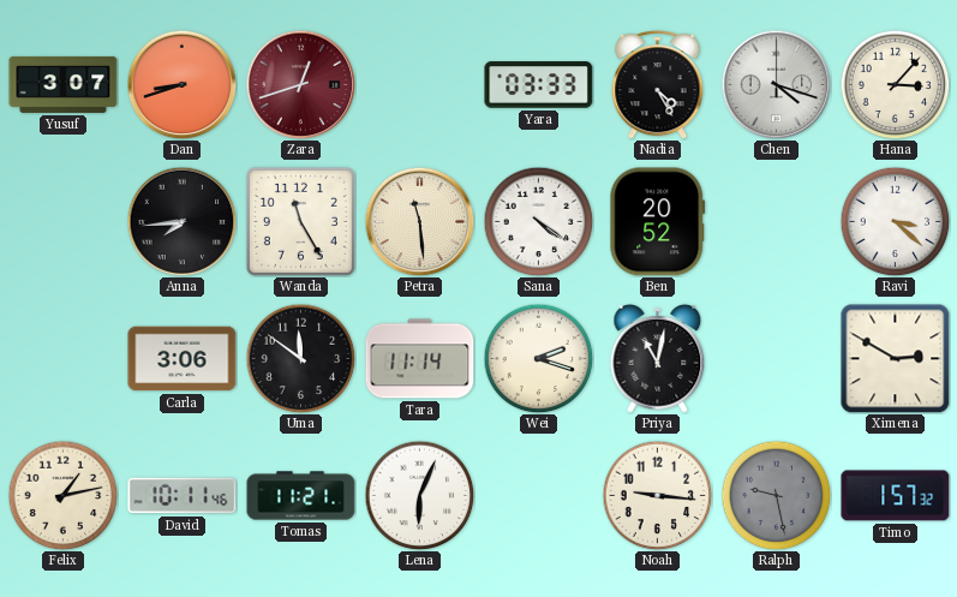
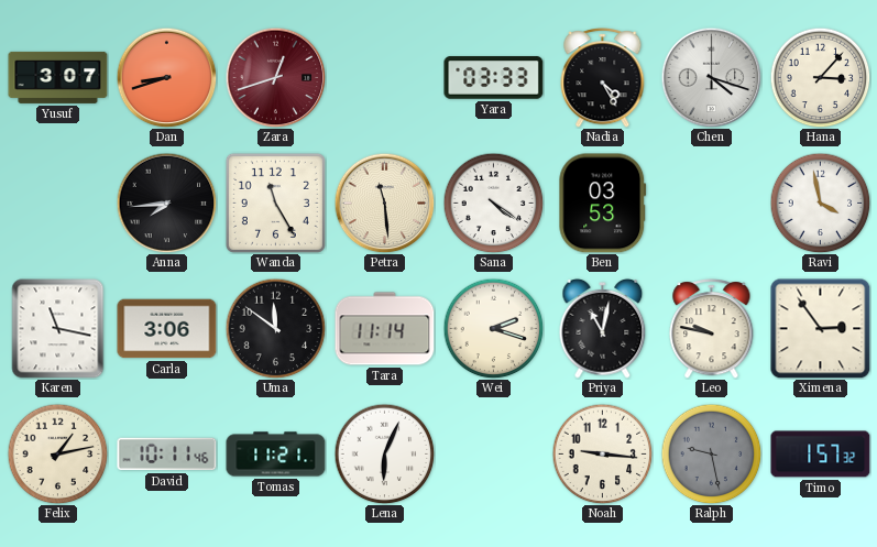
Ben: 20:52 -> 03:53 (603, 204)
Ravi: 3:22 -> 3:58 (820, 203)
Karen: none -> 11:17 (58, 329)
Leo: none -> 9:47 (712, 329)
Ximena: 2:50 -> 2:54 (821, 329)
